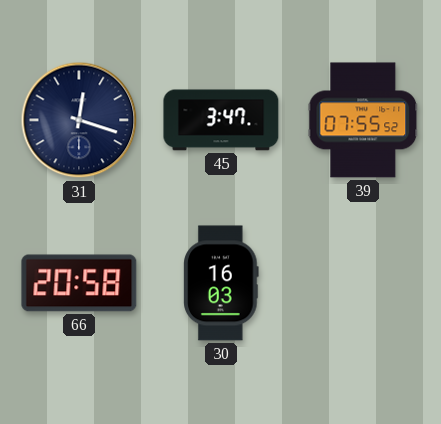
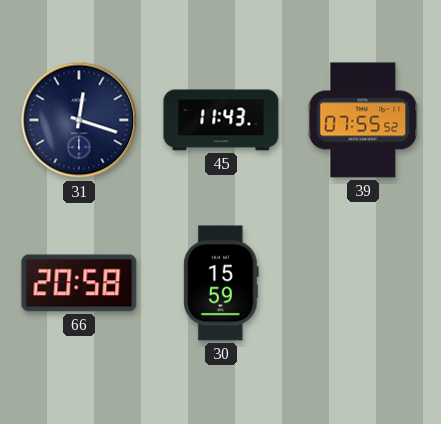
45: 3:47 -> 11:43 (221, 120)
30: 16:03 -> 15:59 (221, 283)
